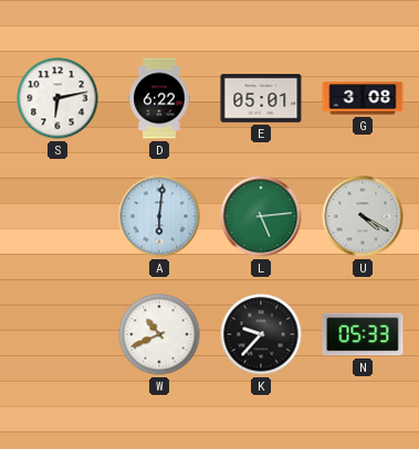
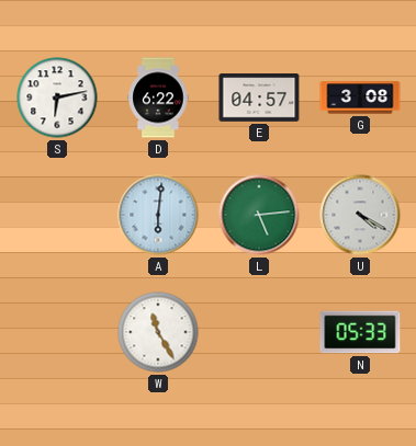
E: 05:01 -> 04:57 (259, 98)
W: 10:41 -> 11:25 (158, 332)
K: 9:37 -> none (261, 334)
